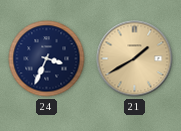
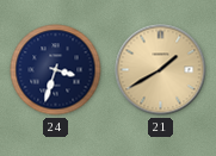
24: 3:34 -> 3:33 (56, 70)
